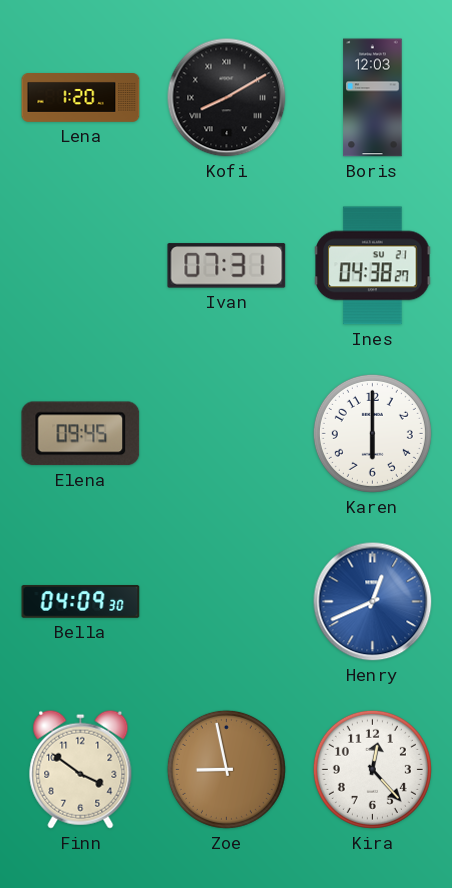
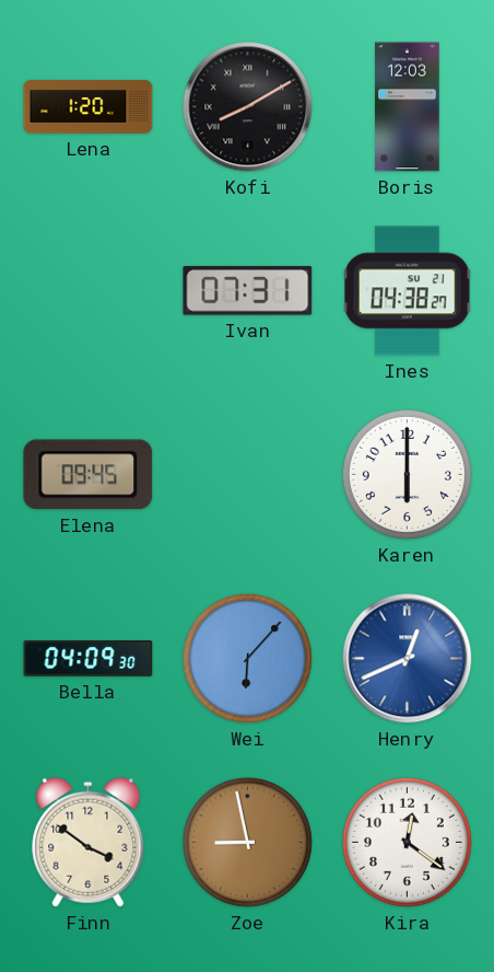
Wei: none -> 6:07 (247, 658)
Kira: 12:23 -> 12:21 (407, 842)
